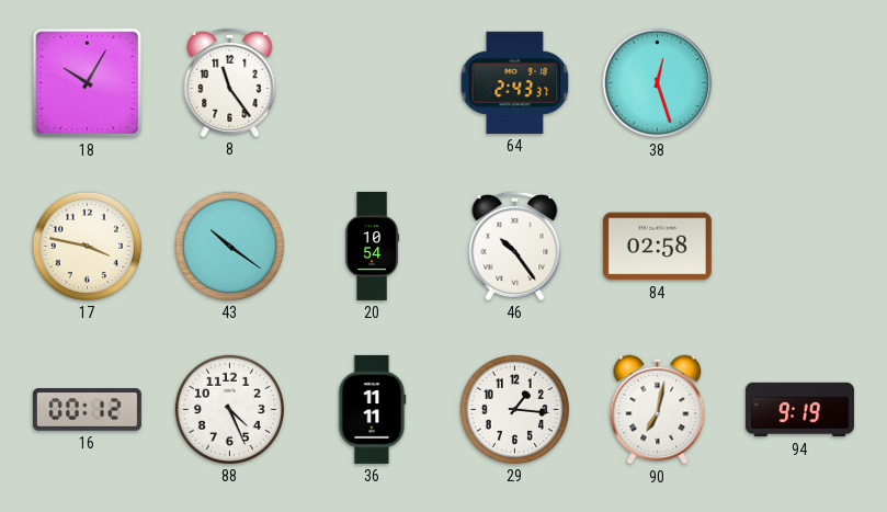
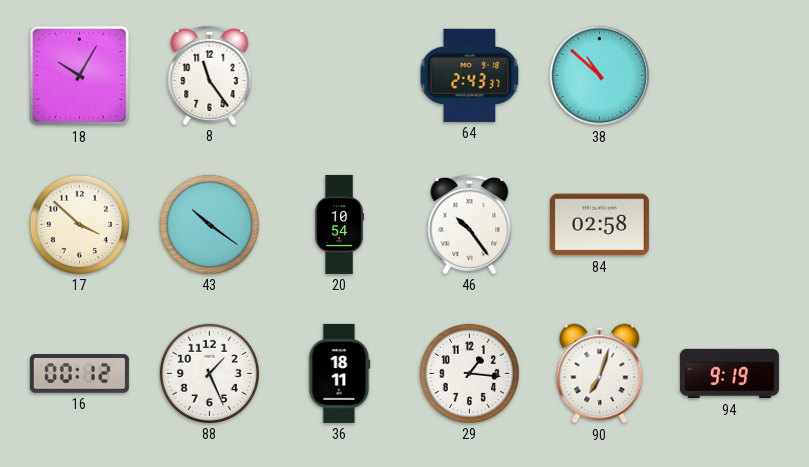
38: 12:27 -> 10:52 (600, 76)
17: 3:47 -> 3:52 (79, 224)
88: 4:26 -> 1:26 (209, 373)
36: 11:11 -> 18:11 (340, 373)
90: 7:02 -> 7:03 (600, 374)
